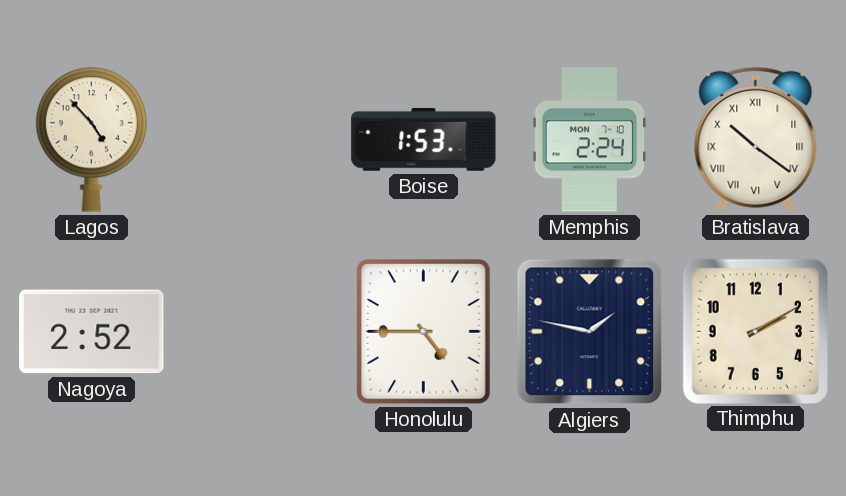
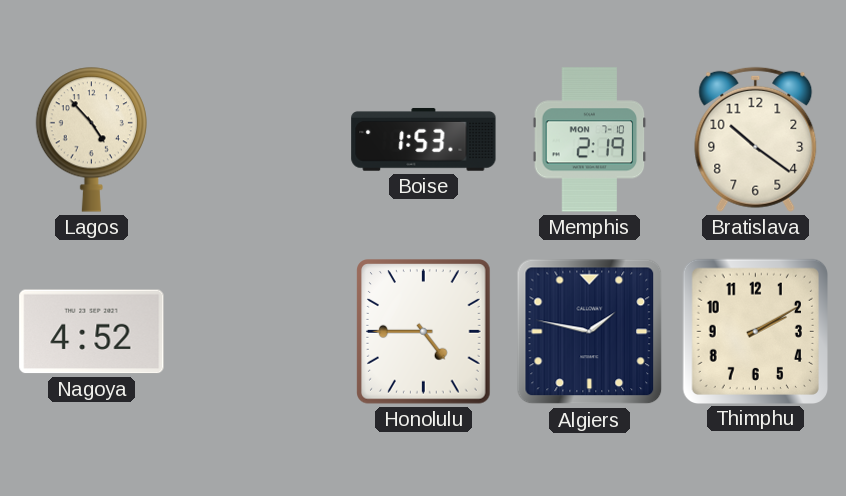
Memphis: 2:24 -> 2:19 (590, 140)
Bratislava numerals: Roman -> Arabic (756, 139)
Nagoya: 2:52 -> 4:52 (92, 332)
